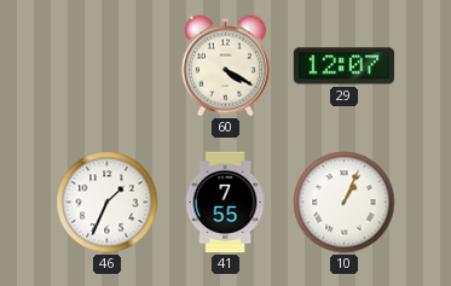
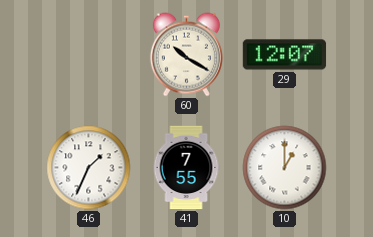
60: 4:20 -> 10:20 (186, 55)
10: 1:04 -> 1:00 (285, 168)
